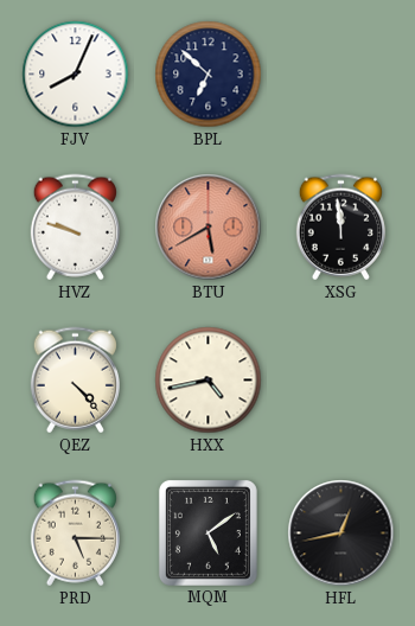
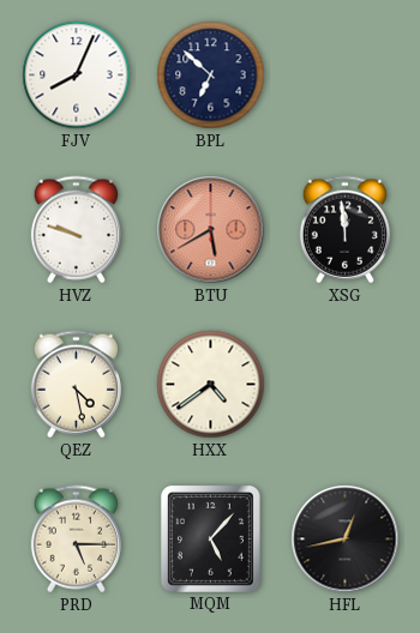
QEZ: 4:23 -> 4:28 (76, 385)
HXX: 4:43 -> 4:39 (211, 385)
MQM: 5:09 -> 5:07 (210, 538)
